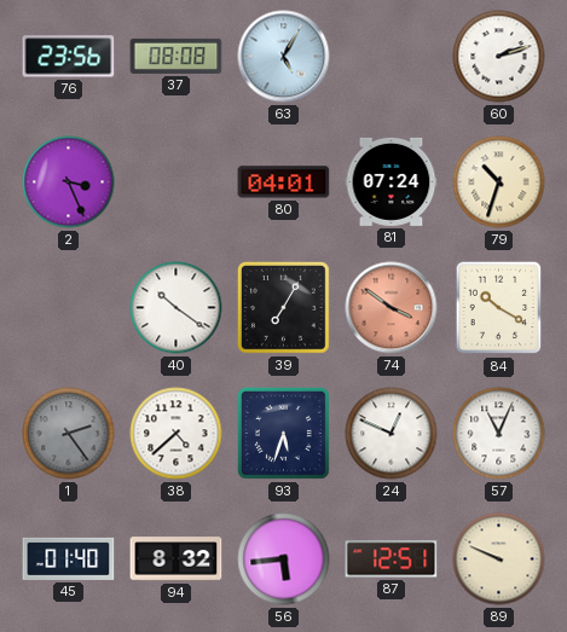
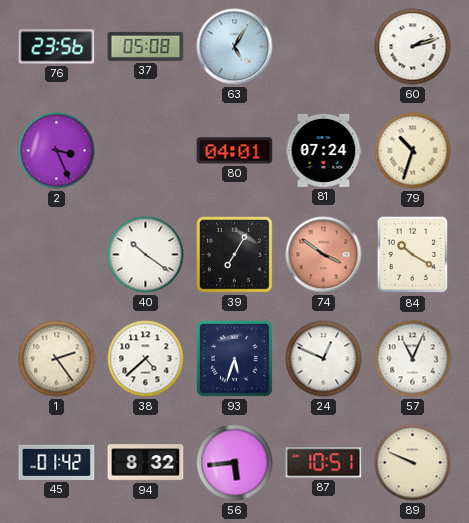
37: 08:08 -> 05:08 (146, 46)
1 dial: grey -> cream (57, 359)
45: 01:40 -> 01:42 (57, 462)
87: 12:51 -> 10:51 (324, 463)
